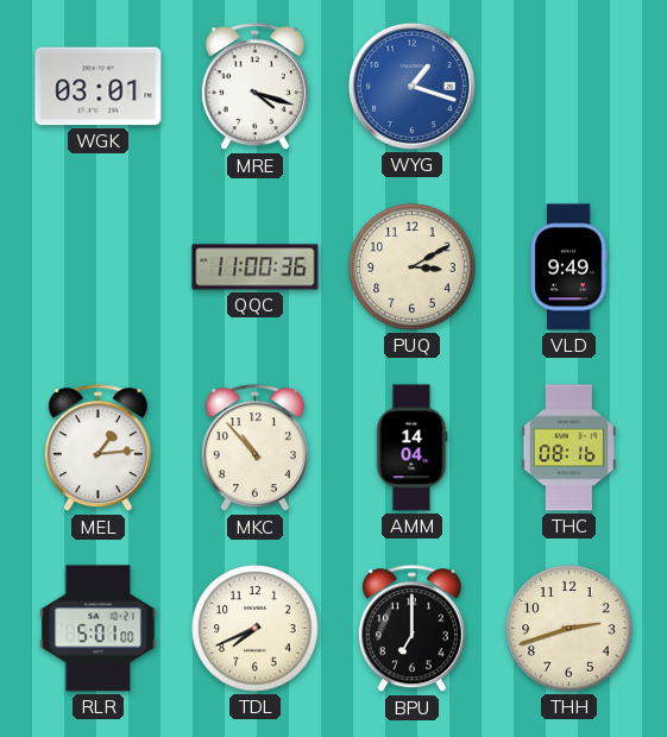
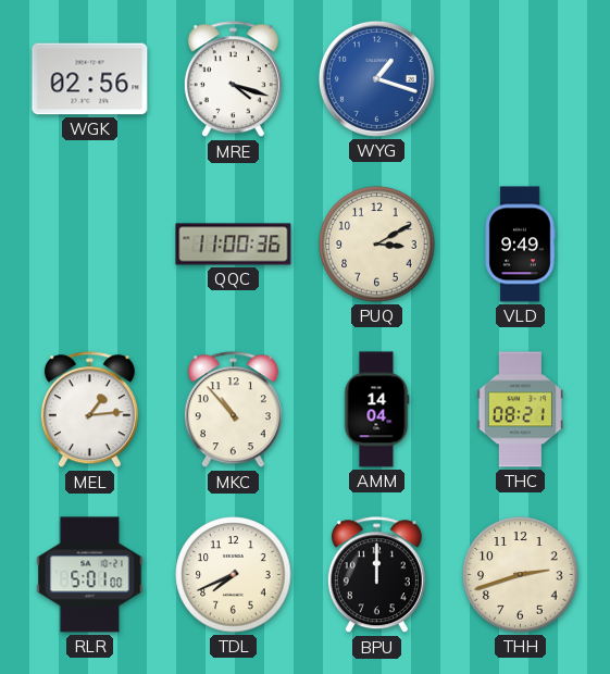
WGK: 03:01 -> 02:56 (90, 79)
THC: 08:16 -> 08:21 (520, 410)
BPU: 7:00 -> 12:00 (376, 575)
